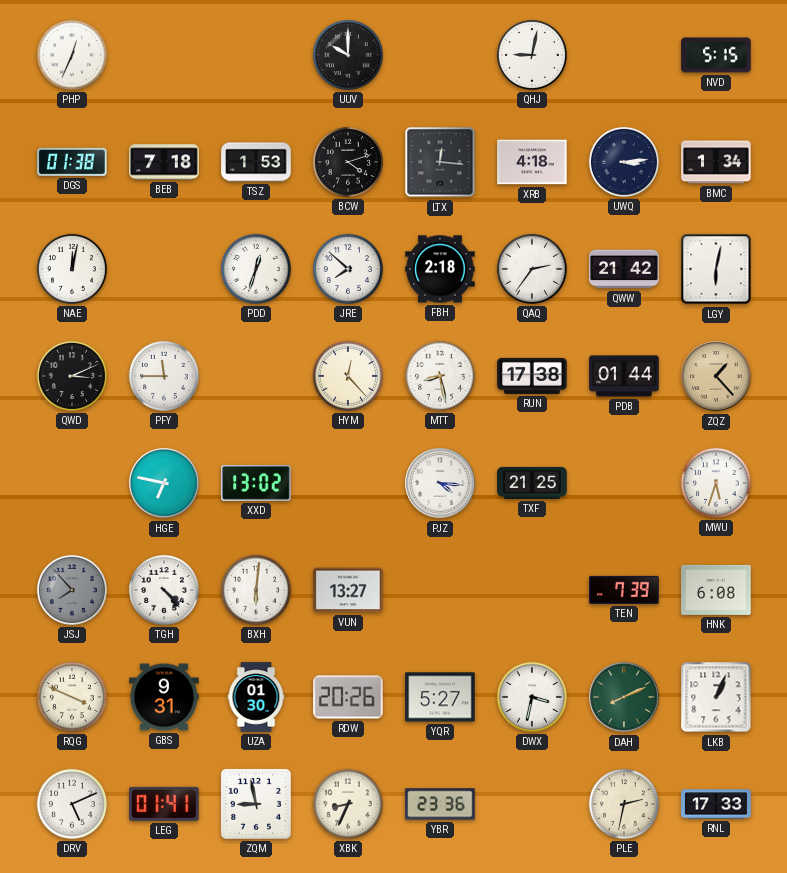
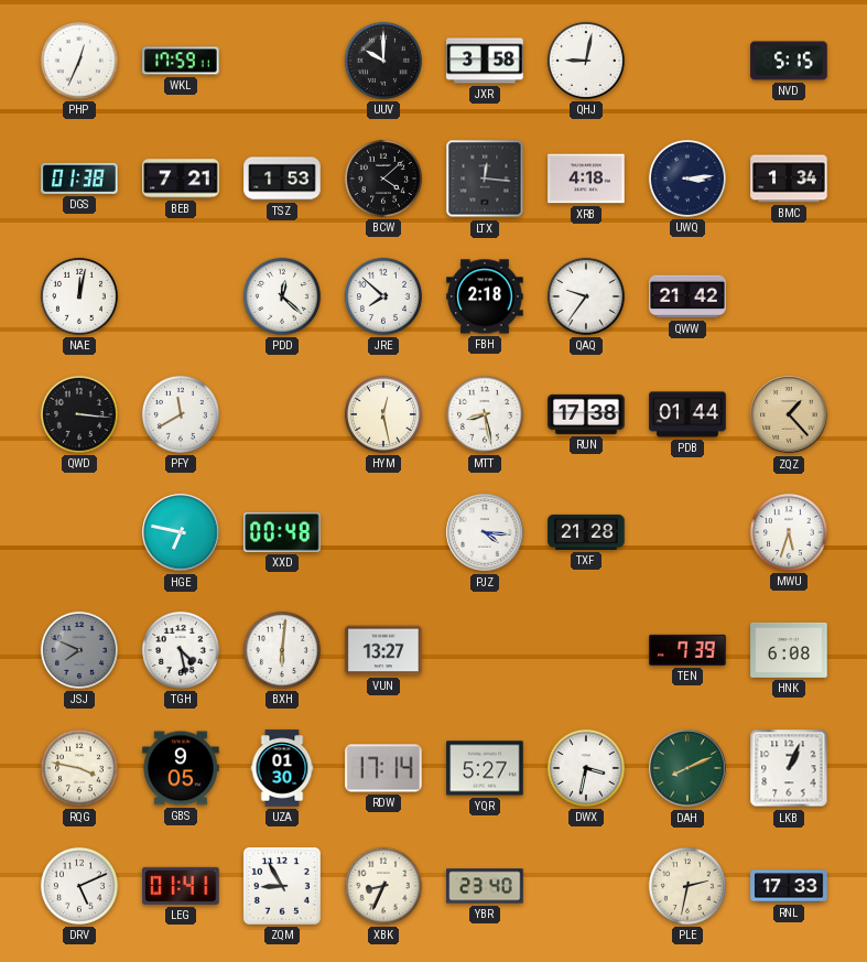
WKL: none -> 17:59 (181, 61)
JXR: none -> 3:58 (485, 61)
BEB: 7:18 -> 7:21 (181, 179)
BCW: 4:12 -> 4:08 (383, 179)
PDD: 12:33 -> 12:22 (282, 296)
QAQ: 2:36 -> 9:36 (586, 296)
LGY: 6:02 -> none (716, 269)
QWD: 3:11 -> 3:16 (79, 414)
PFY: 11:45 -> 11:40 (181, 414)
HYM: 12:23 -> 12:28 (383, 414)
XXD: 13:02 -> 00:48 (282, 532)
TXF: 21:25 -> 21:28 (586, 532)
JSJ: 7:53 -> 7:49 (79, 650)
TGH: 4:23 -> 4:28 (181, 650)
RQG: 3:49 -> 3:47 (79, 768)
GBS: 9:31 -> 9:05 (181, 768)
RDW: 20:26 -> 17:14 (383, 768)
ZQM: 8:58 -> 8:55 (282, 886)
YBR: 23:36 -> 23:40 (485, 886)
